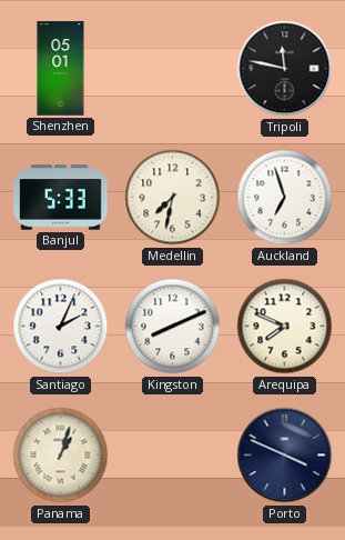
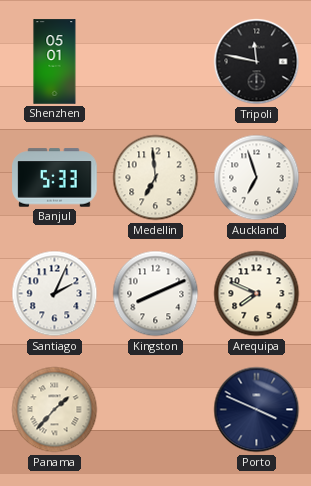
Medellin: 7:32 -> 6:59 (156, 178)
Panama: 1:03 -> 1:37 (55, 410)
